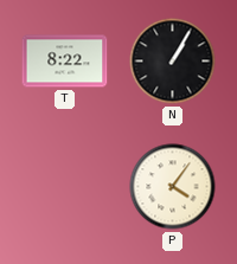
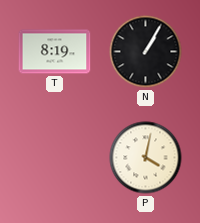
T: 8:22 -> 8:19 (55, 52)
P: 4:06 -> 4:02 (146, 158)
